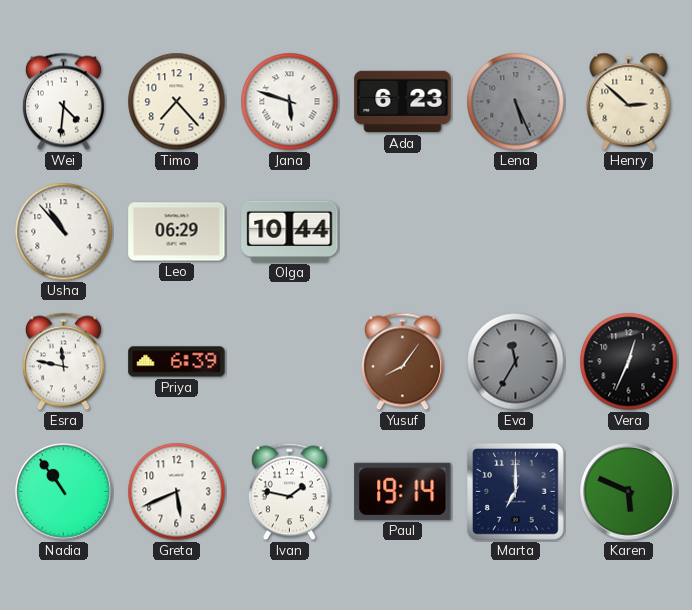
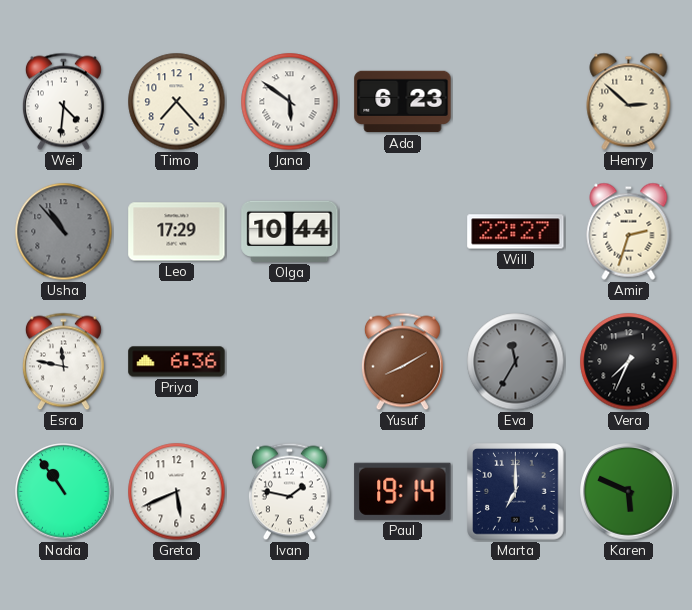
Jana: 5:48 -> 5:51 (290, 102)
Lena: 5:26 -> none (516, 102)
Usha dial: white -> grey (64, 232)
Leo: 06:29 -> 17:29 (177, 232)
Will: none -> 22:27 (516, 232)
Amir: none -> 2:33 (629, 231)
Priya: 6:39 -> 6:36 (177, 362)
Yusuf: 8:06 -> 8:10 (402, 362)
Vera: 12:34 -> 7:34 (629, 362)
